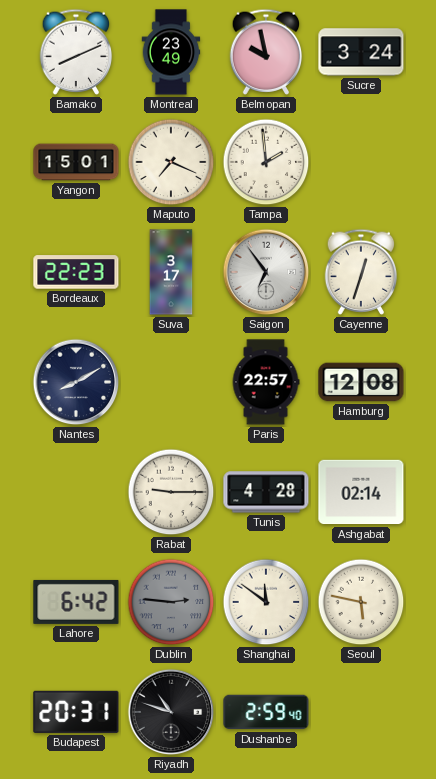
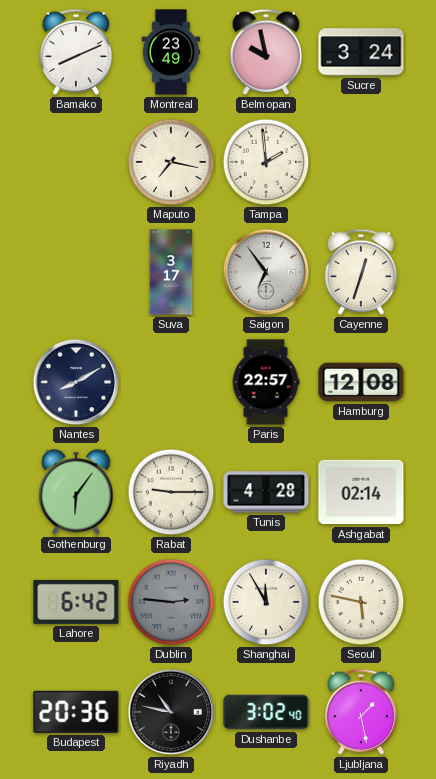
Yangon: 15:01 -> none (76, 162)
Maputo: 7:19 -> 7:17 (171, 162)
Bordeaux: 22:23 -> none (76, 272)
Gothenburg: none -> 6:06 (76, 492)
Shanghai: 11:51 -> 11:55 (266, 602)
Budapest: 20:31 -> 20:36 (76, 712)
Riyadh: 10:48 -> 10:47 (171, 712)
Dushanbe: 2:59 -> 3:02 (266, 712)
Ljubljana: none -> 1:28 (361, 712)
